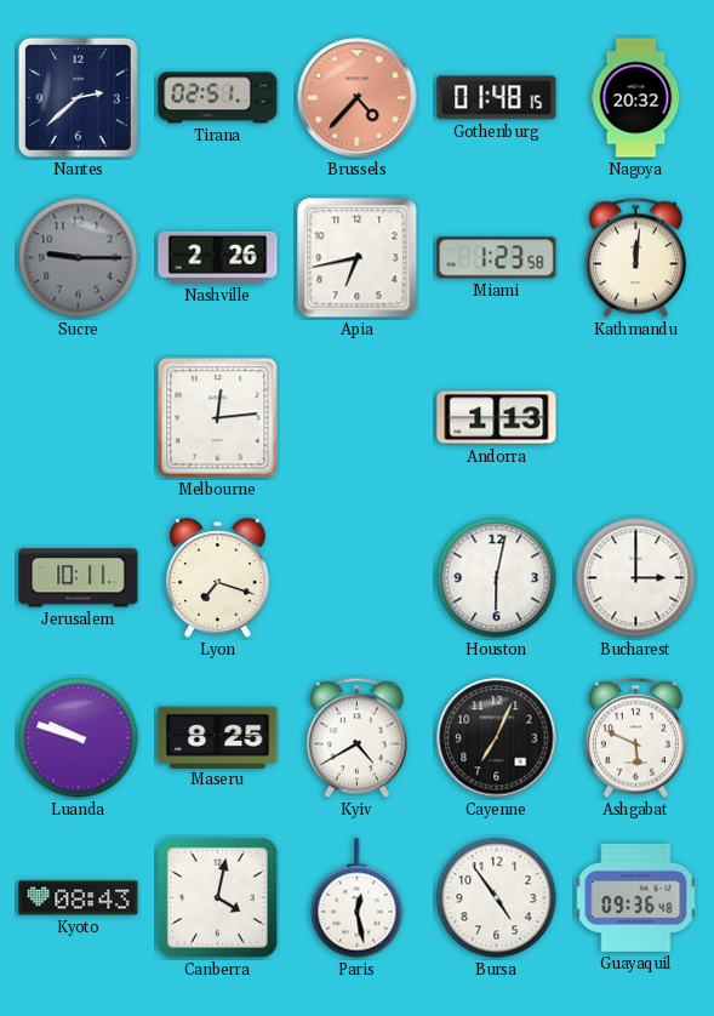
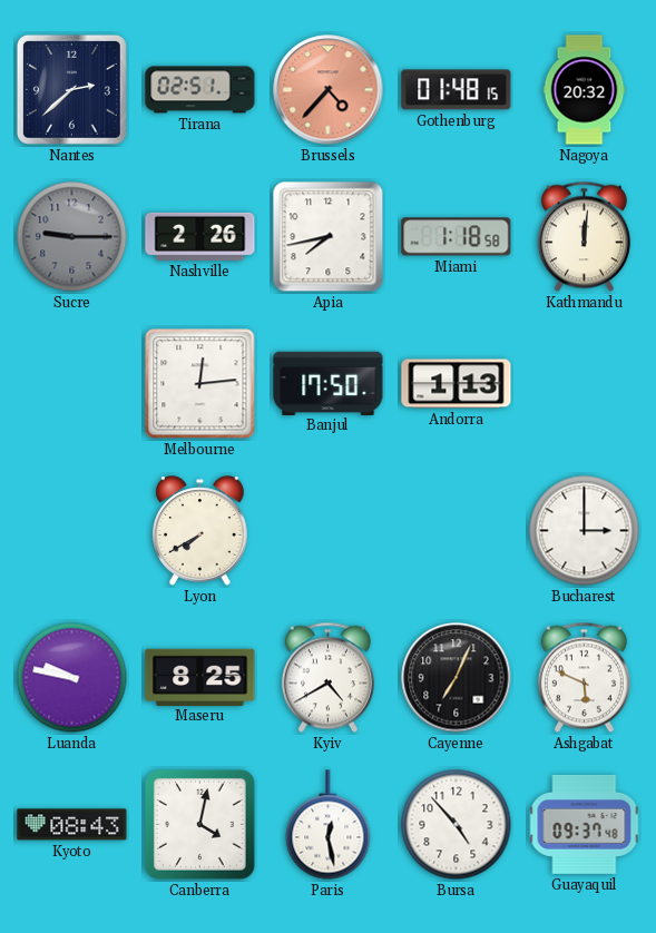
Apia: 6:43 -> 7:43 (329, 237)
Miami: 1:23 -> 1:18 (457, 237)
Banjul: none -> 17:50 (329, 383)
Jerusalem: 10:11 -> none (79, 578)
Lyon: 7:18 -> 7:40 (200, 531)
Houston: 6:02 -> none (497, 578)
Luanda: 9:48 -> 9:47 (72, 678)
Bursa: 4:54 -> 4:53 (457, 825)
Guayaquil: 09:36 -> 09:37 (585, 824)
